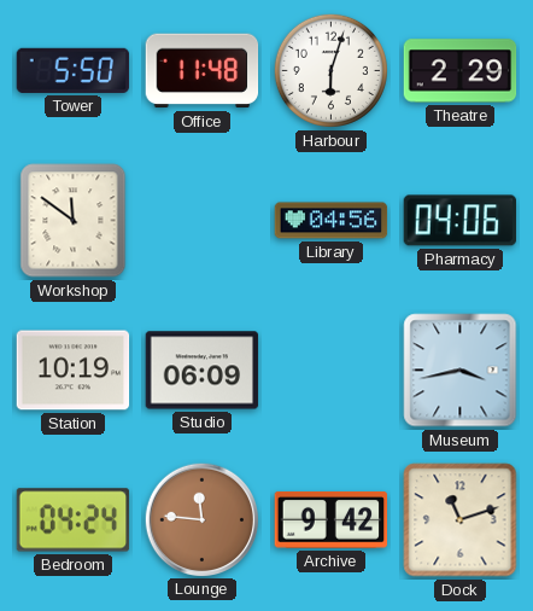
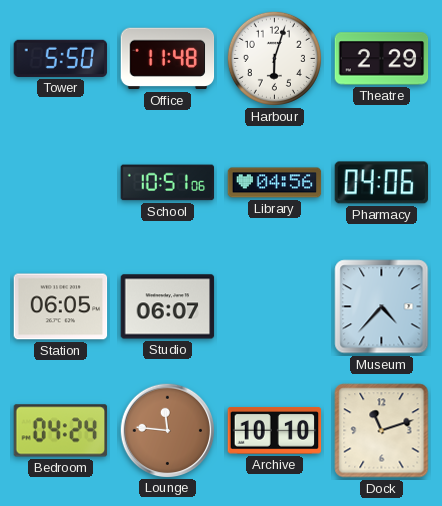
Workshop: 11:51 -> none (74, 221)
School: none -> 10:51 (168, 183)
Station: 10:19 -> 06:05 (61, 307)
Studio: 06:09 -> 06:07 (168, 307)
Museum: 3:43 -> 4:37 (382, 307)
Archive: 9:42 -> 10:10 (275, 431)
